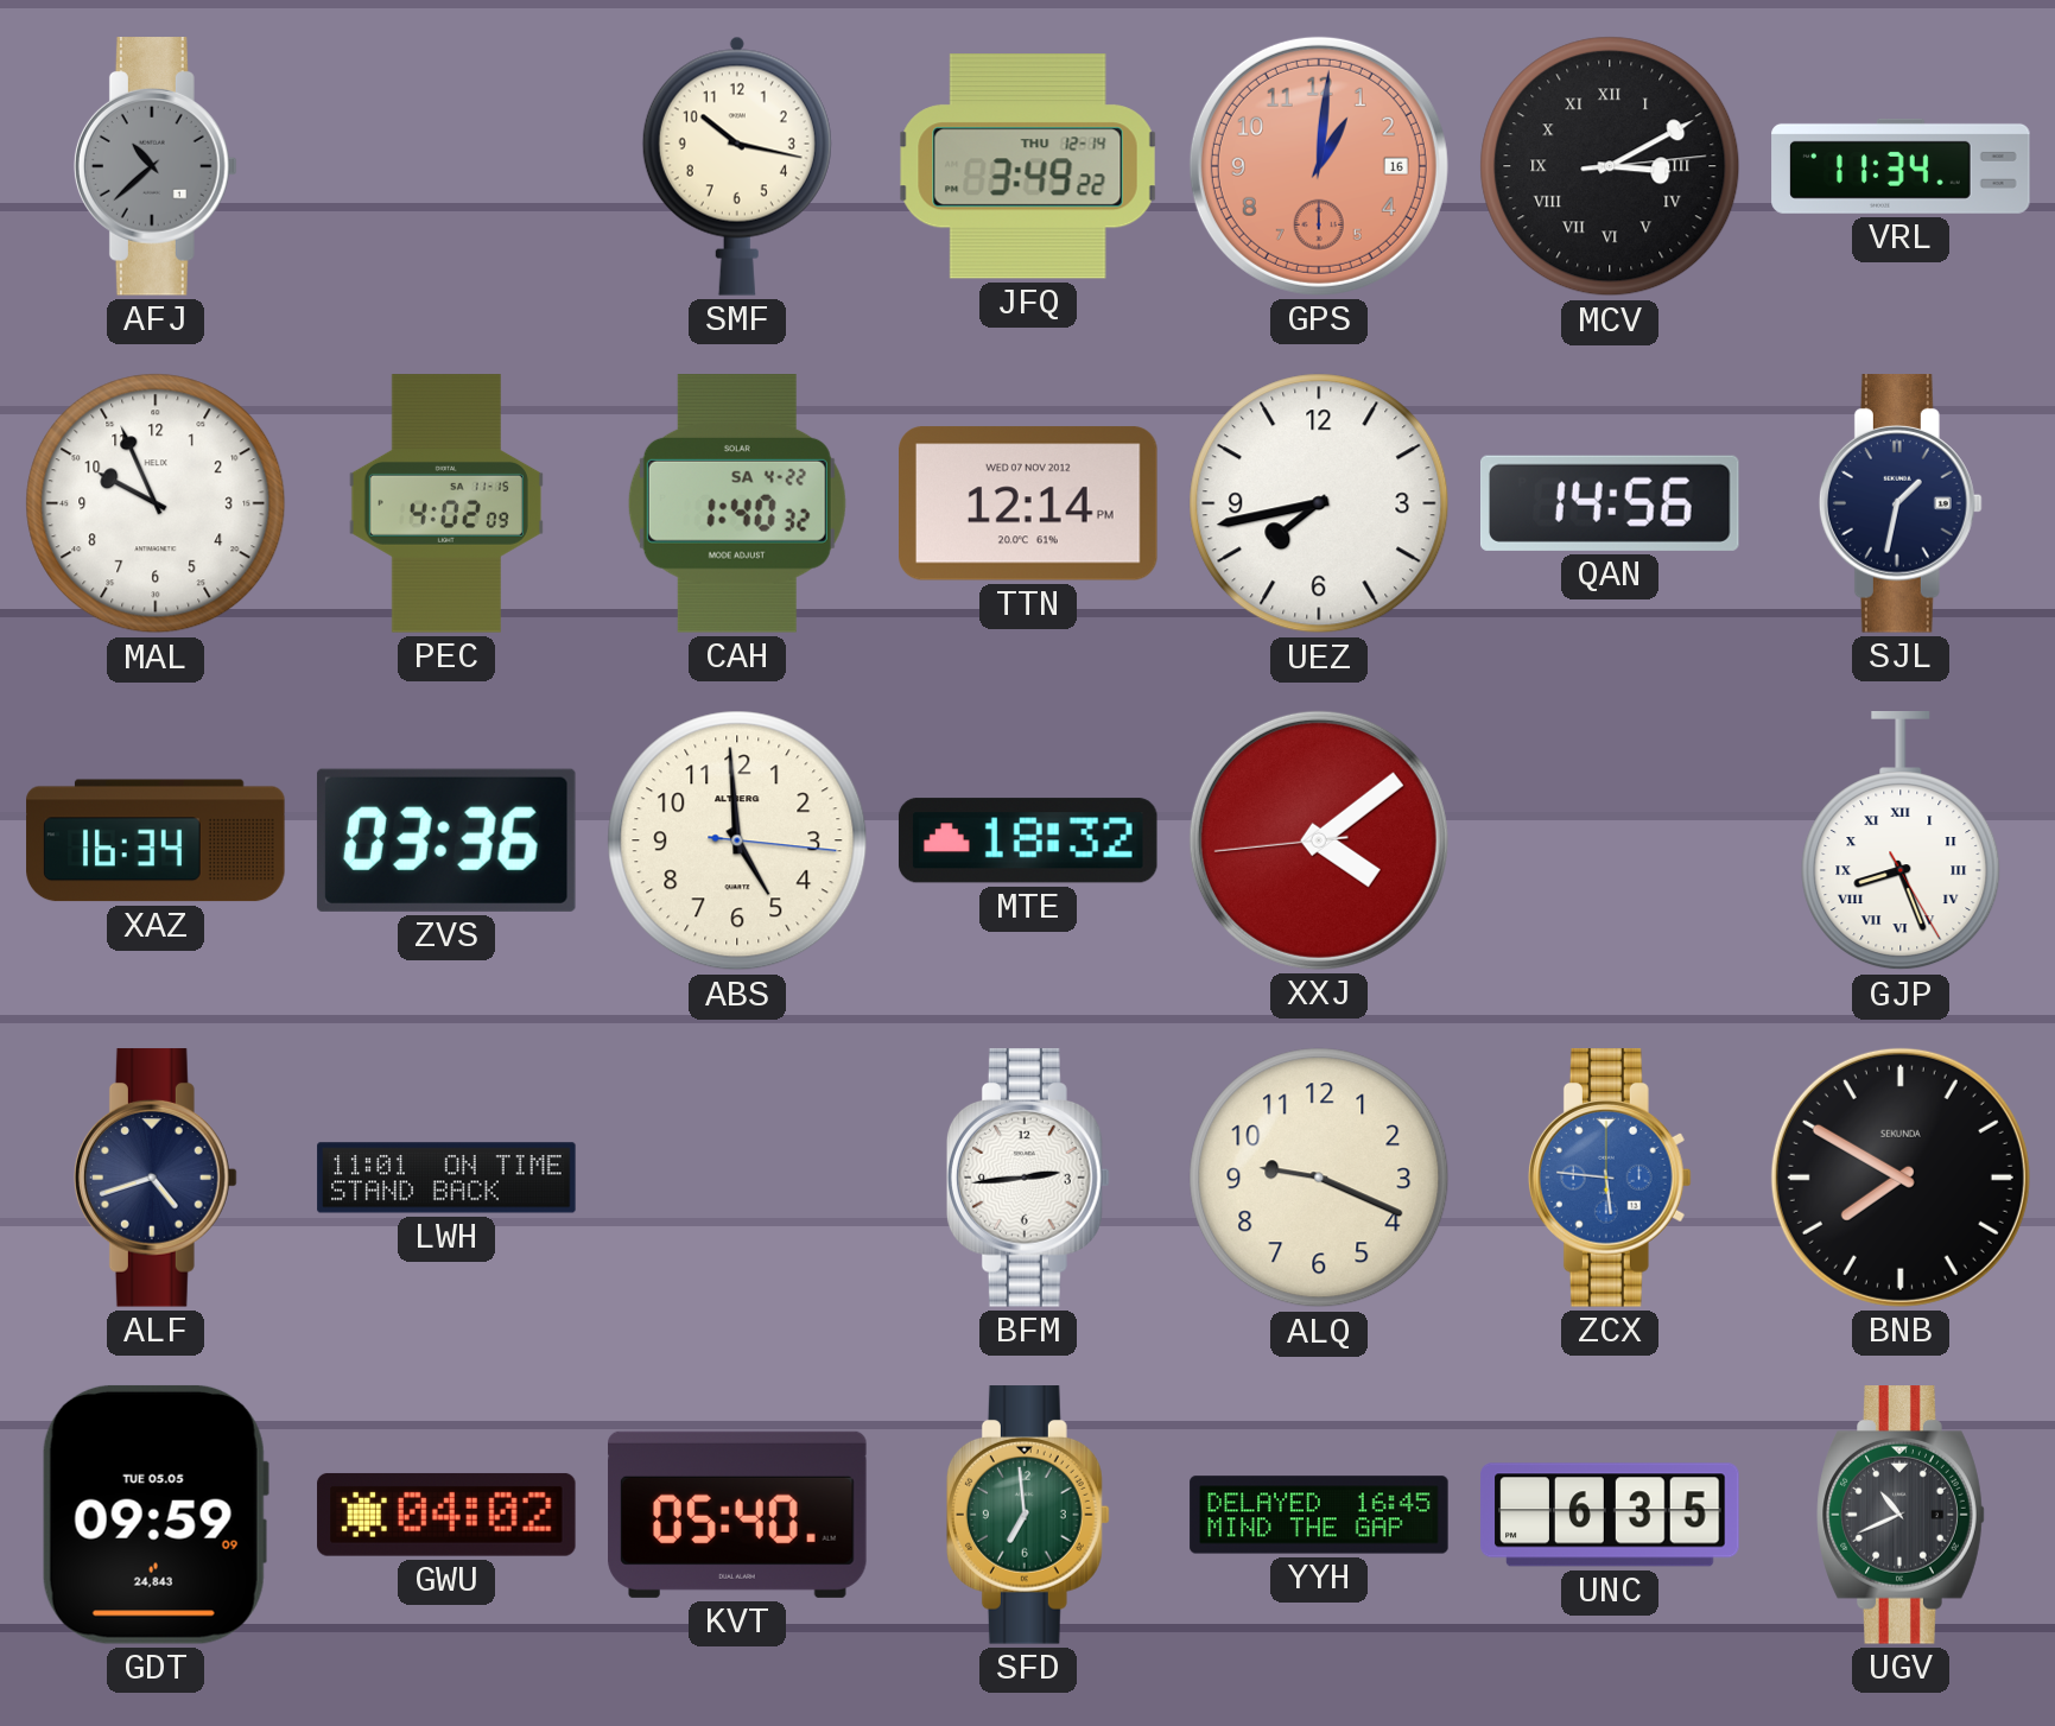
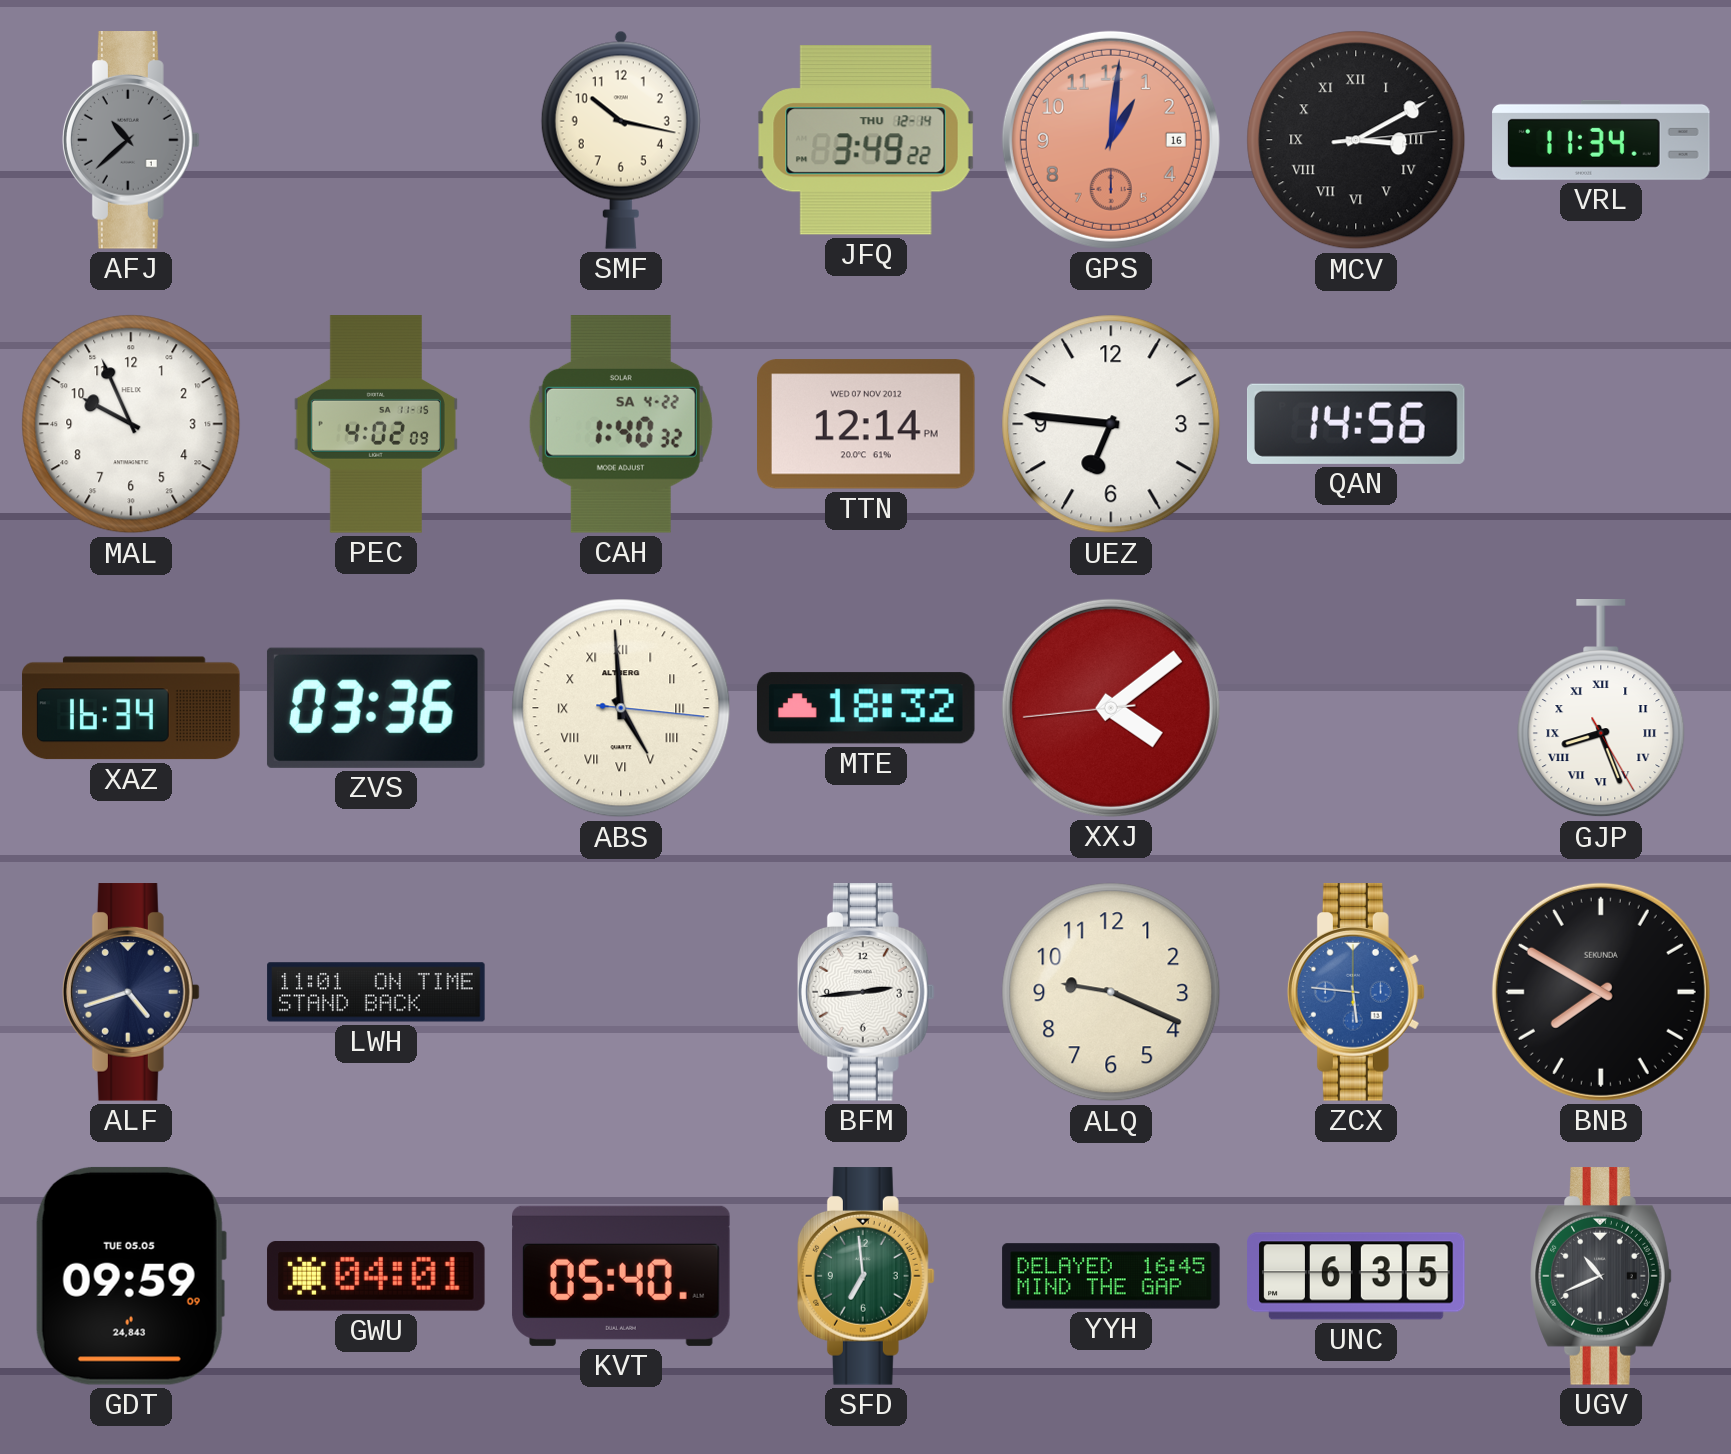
UEZ: 7:43 -> 6:46 (1111, 424)
SJL: 1:32 -> none (1901, 503)
ABS numerals: Arabic -> Roman (621, 708)
GWU: 04:02 -> 04:01 (376, 1276)
